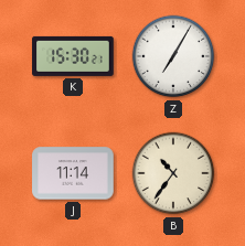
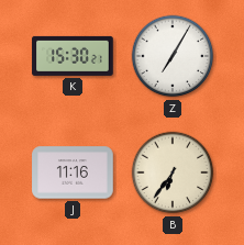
J: 11:14 -> 11:16 (73, 172)
B: 10:36 -> 6:36 (173, 172)
